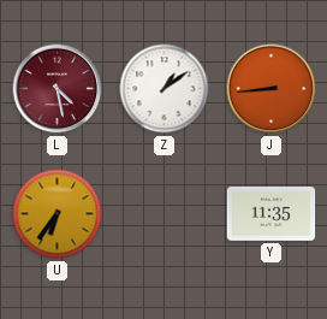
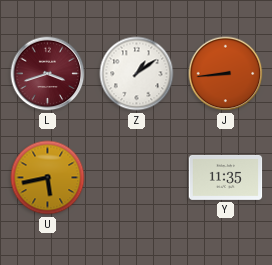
L: 4:28 -> 3:42 (48, 74)
U: 6:36 -> 5:43 (48, 178)
